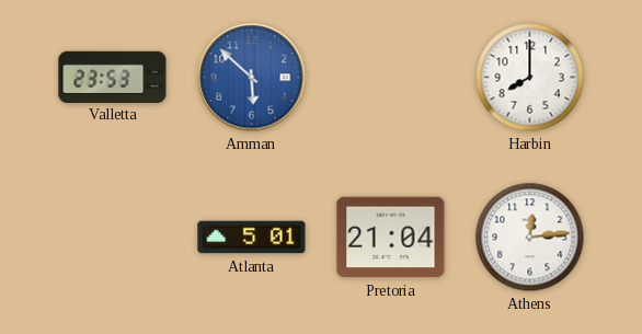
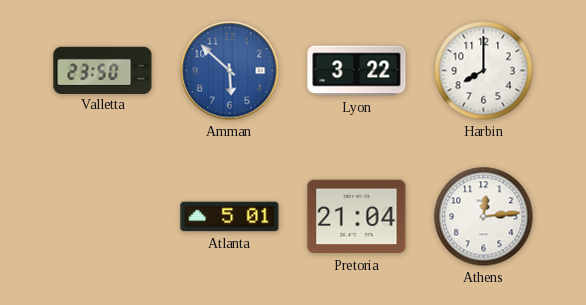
Valletta: 23:53 -> 23:50 (103, 70)
Lyon: none -> 3:22 (357, 71)
